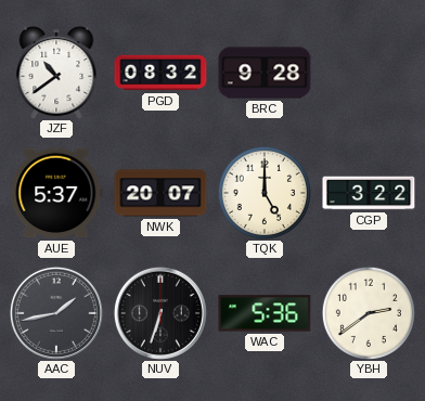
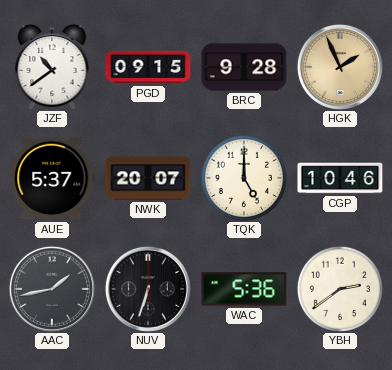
PGD: 08:32 -> 09:15 (148, 67)
HGK: none -> 1:56 (340, 67)
CGP: 3:22 -> 10:46 (340, 178)
